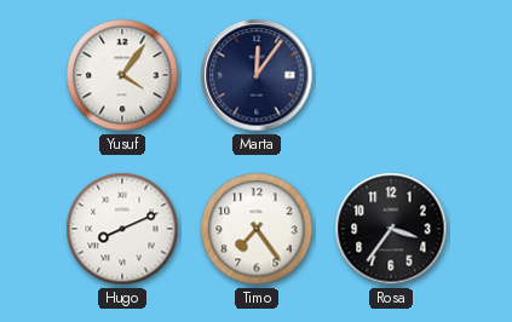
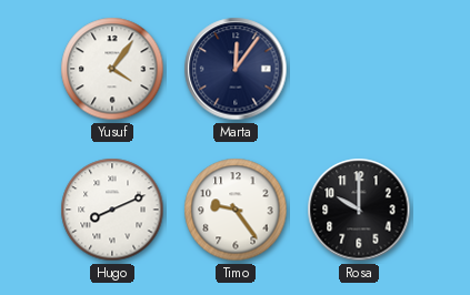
Timo: 7:24 -> 9:24 (236, 210)
Rosa: 3:36 -> 10:00 (359, 210)
